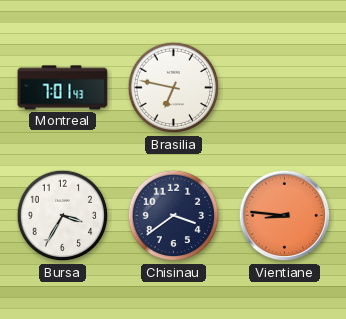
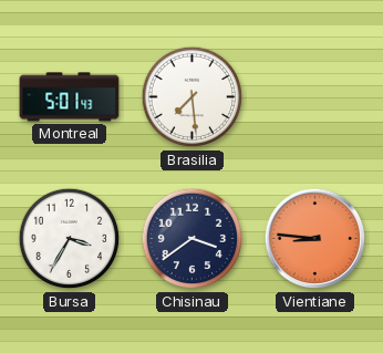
Montreal: 7:01 -> 5:01 (70, 97)
Brasilia: 6:47 -> 7:29 (193, 97)
